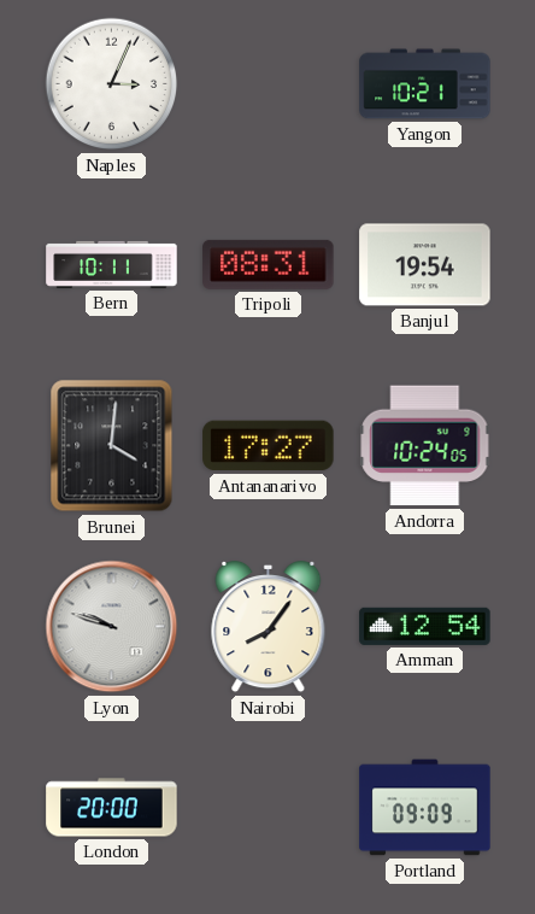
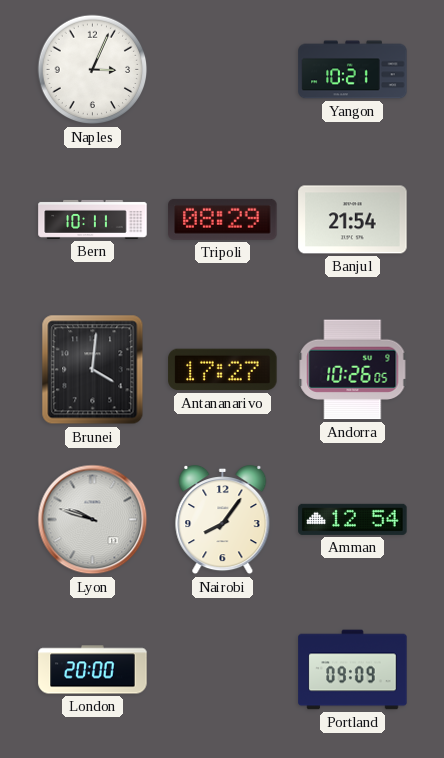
Tripoli: 08:31 -> 08:29 (223, 219)
Banjul: 19:54 -> 21:54 (353, 220)
Andorra: 10:24 -> 10:26 (353, 370)
